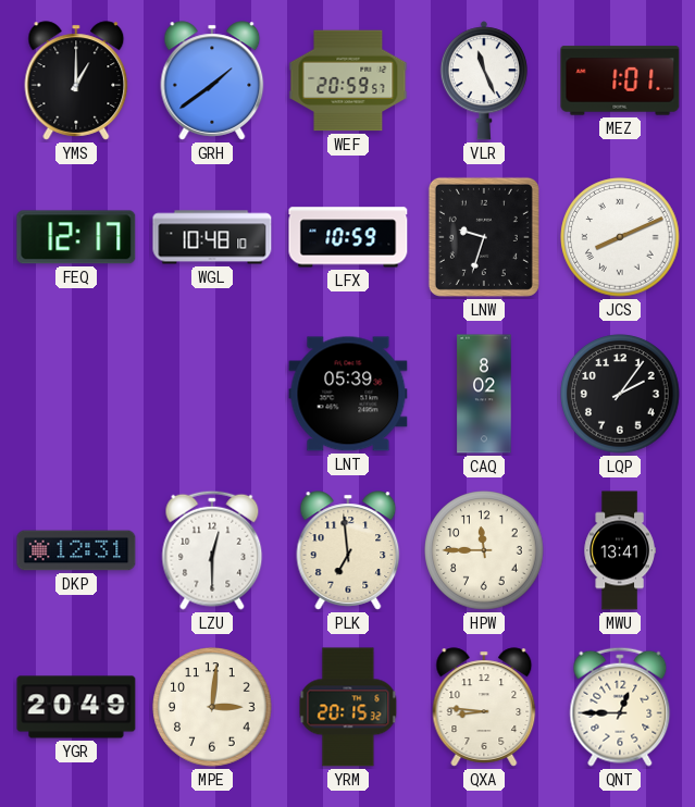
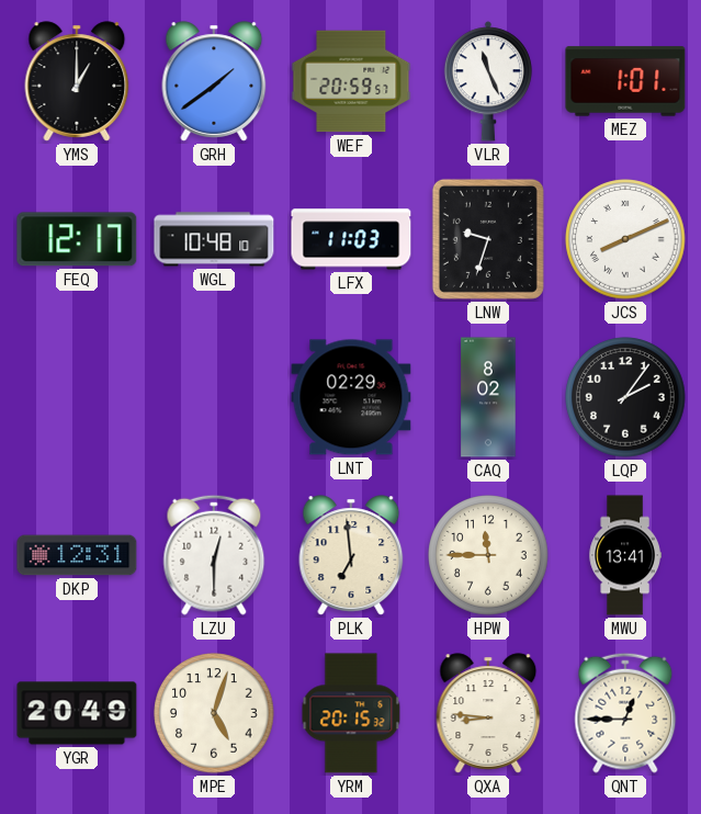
LFX: 10:59 -> 11:03 (351, 239)
LNT: 05:39 -> 02:29 (351, 397)
MPE: 3:01 -> 5:03 (214, 713)
